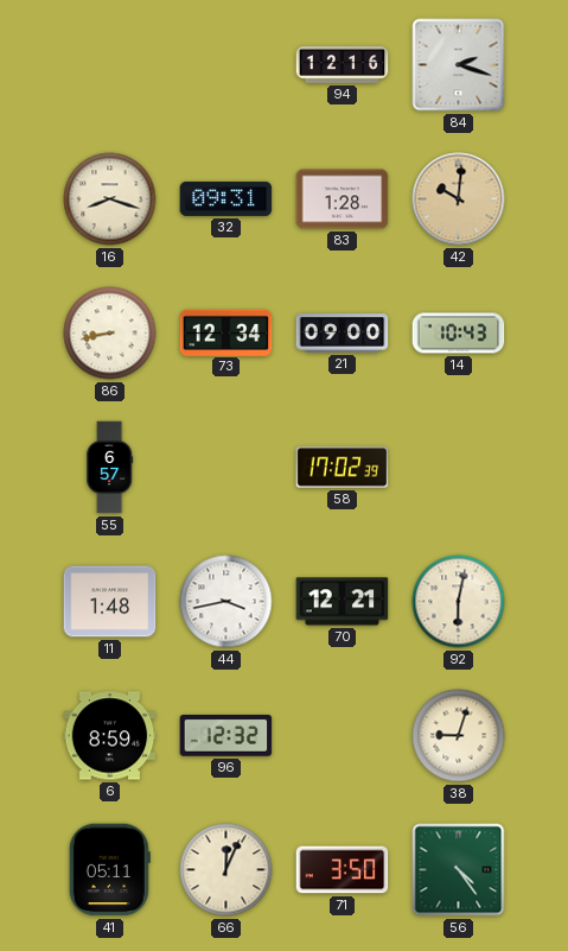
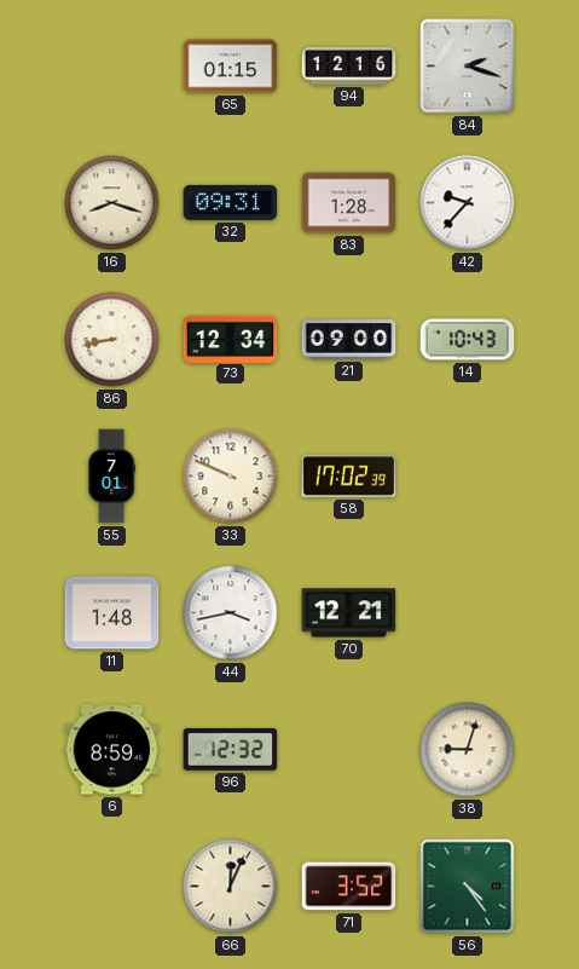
65: none -> 01:15 (231, 67)
42: 10:01 -> 9:37 (468, 203)
42 dial: champagne -> white (468, 203)
55: 6:57 -> 7:01 (112, 477)
33: none -> 9:49 (231, 477)
92: 6:02 -> none (459, 602)
41: 05:11 -> none (109, 870)
71: 3:50 -> 3:52 (349, 887)
